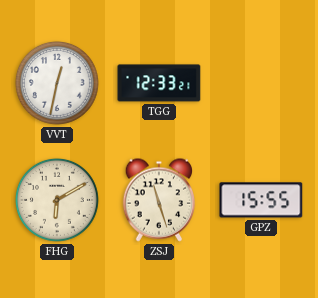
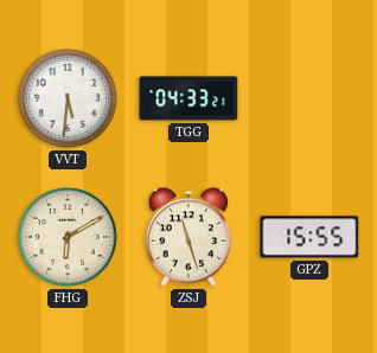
VVT: 12:32 -> 5:31 (68, 98)
TGG: 12:33 -> 04:33 (188, 98)
